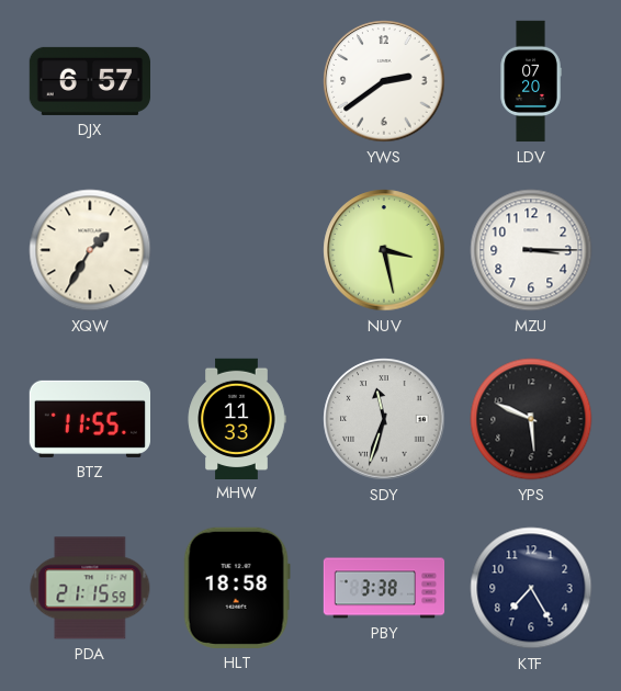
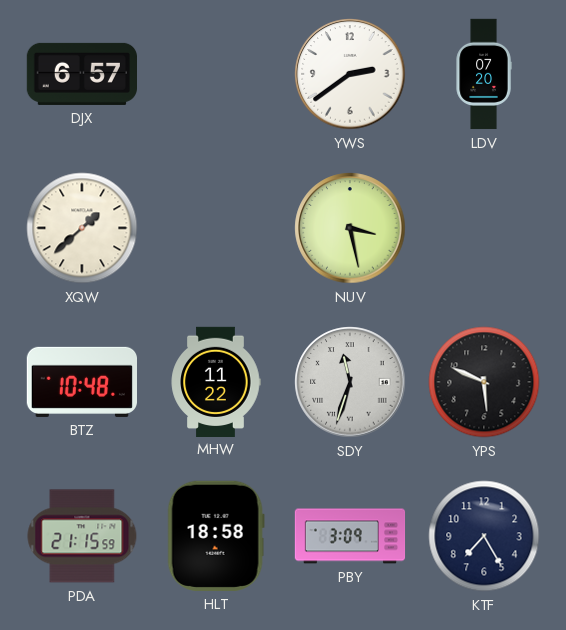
XQW: 1:35 -> 1:38 (82, 228)
MZU: 3:15 -> none (531, 250)
BTZ: 11:55 -> 10:48 (81, 382)
MHW: 11:33 -> 11:22 (216, 381)
PBY: 3:38 -> 3:09 (350, 536)
